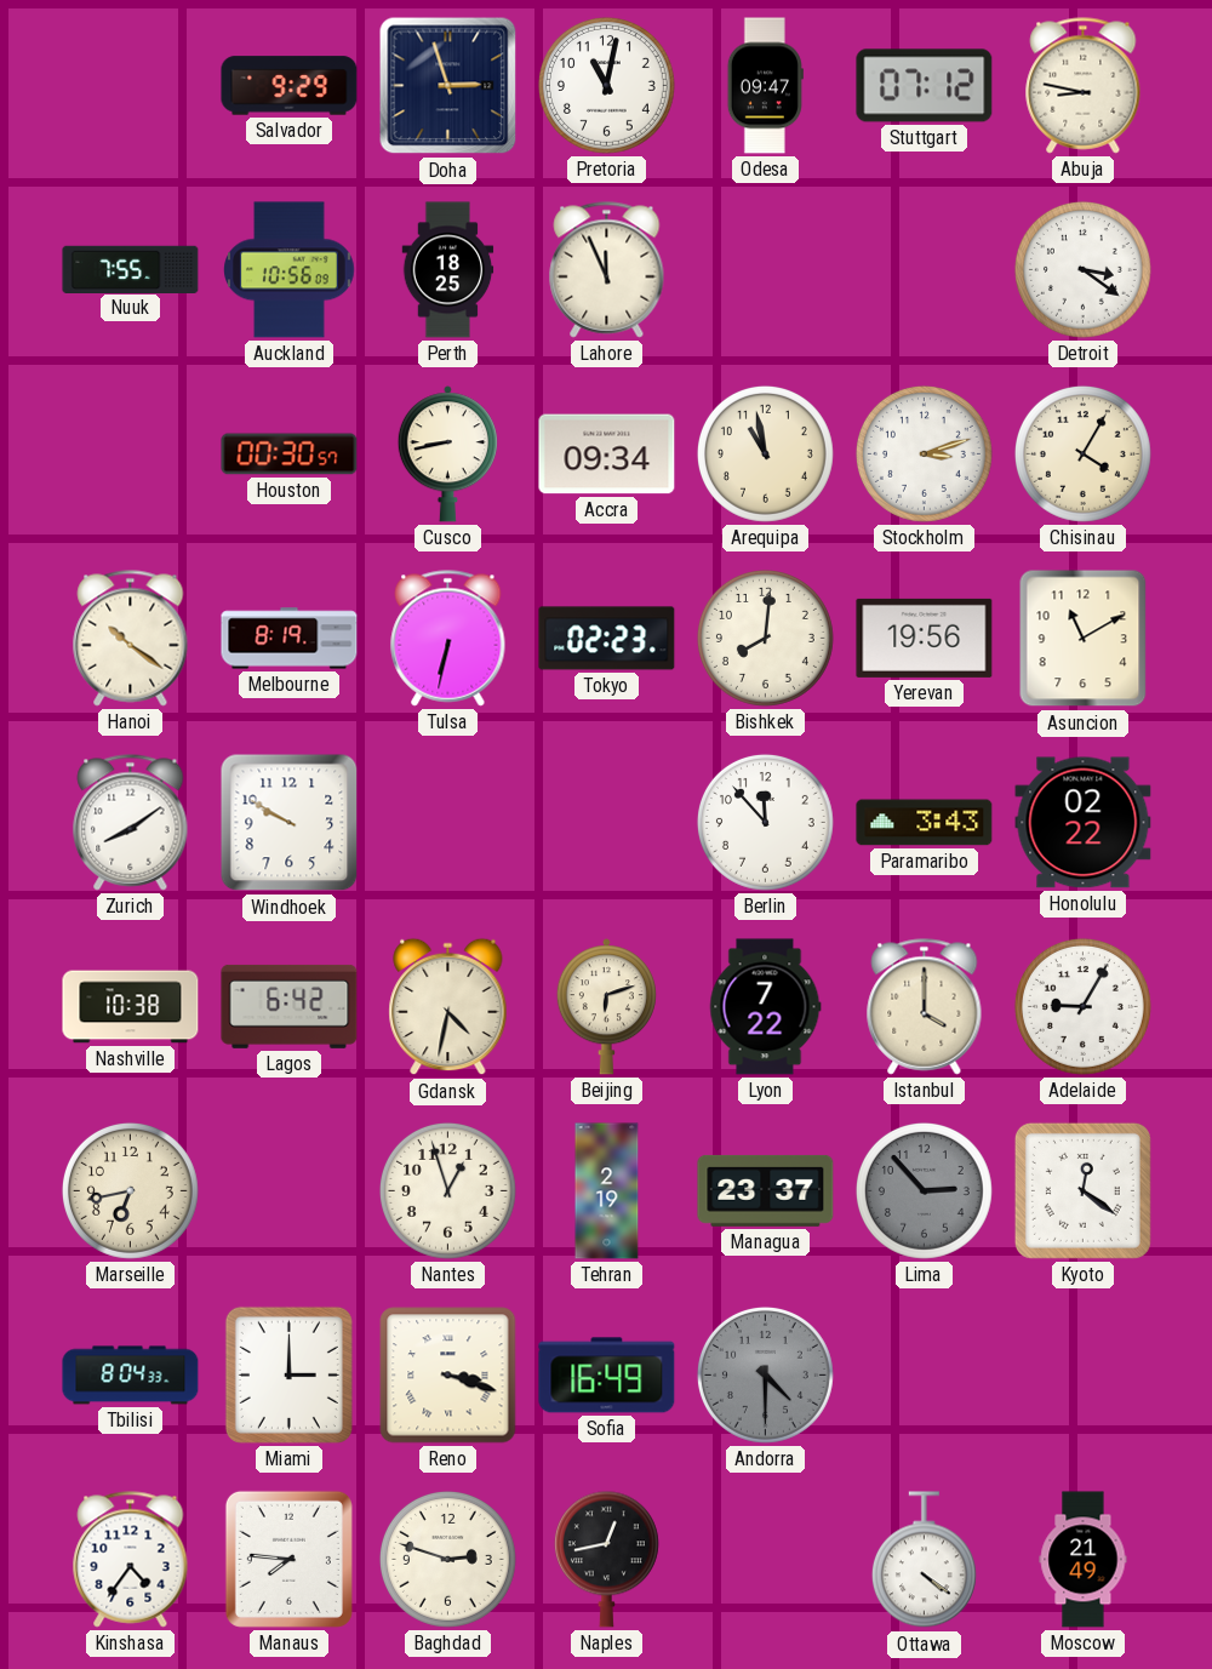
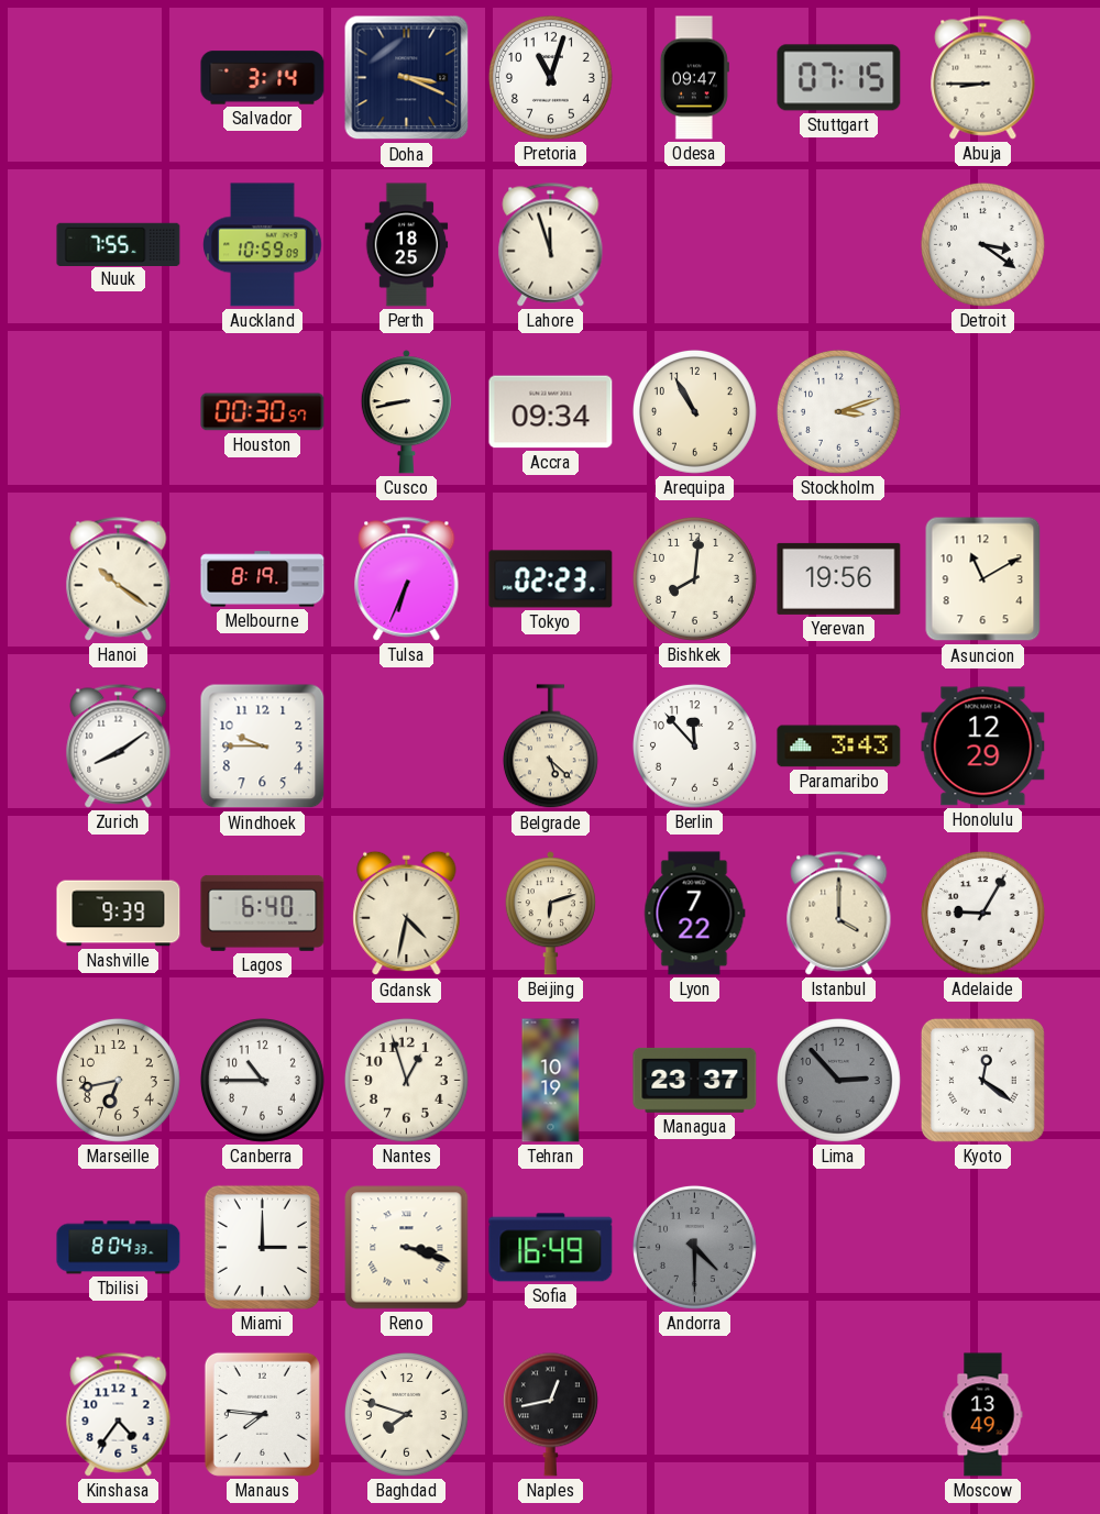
Salvador: 9:29 -> 3:14 (263, 78)
Doha: 2:57 -> 3:19 (407, 78)
Pretoria: 11:02 -> 11:03 (550, 77)
Stuttgart: 07:12 -> 07:15 (839, 78)
Abuja: 8:47 -> 8:45 (983, 78)
Auckland: 10:56 -> 10:59 (263, 245)
Lahore: 11:56 -> 11:57 (551, 245)
Arequipa: 10:58 -> 10:55 (694, 411)
Chisinau: 4:05 -> none (1082, 453)
Tulsa: 6:32 -> 6:34 (407, 579)
Windhoek: 9:50 -> 9:45 (263, 747)
Belgrade: none -> 5:22 (550, 747)
Honolulu: 02:22 -> 12:29 (983, 747)
Nashville: 10:38 -> 9:39 (119, 914)
Lagos: 6:42 -> 6:40 (263, 913)
Canberra: none -> 10:45 (262, 1080)
Tehran: 2:19 -> 10:19 (551, 1081)
Baghdad: 2:48 -> 7:48 (406, 1414)
Ottawa: 4:21 -> none (924, 1560)
Moscow: 21:49 -> 13:49 (983, 1415)
